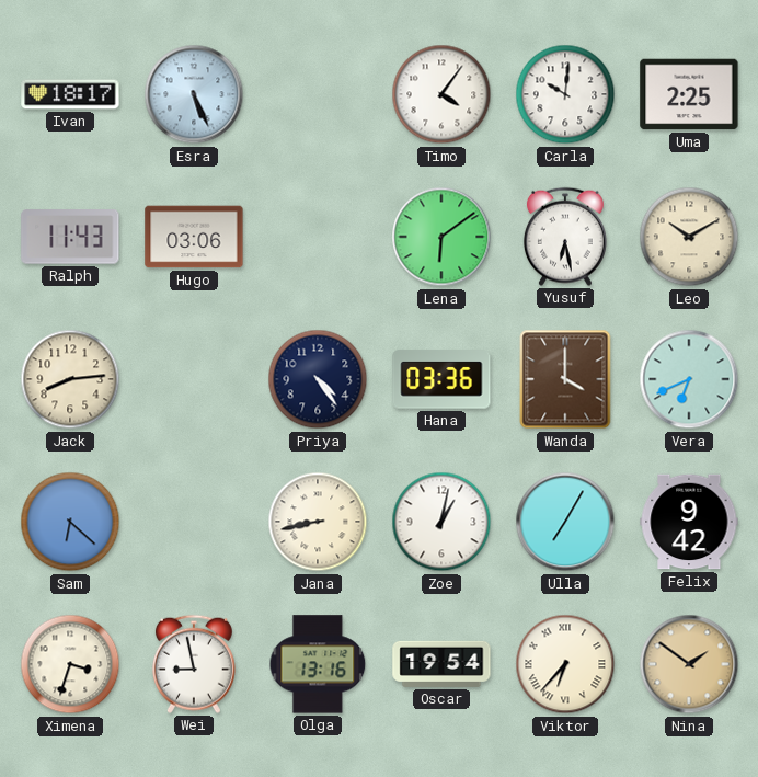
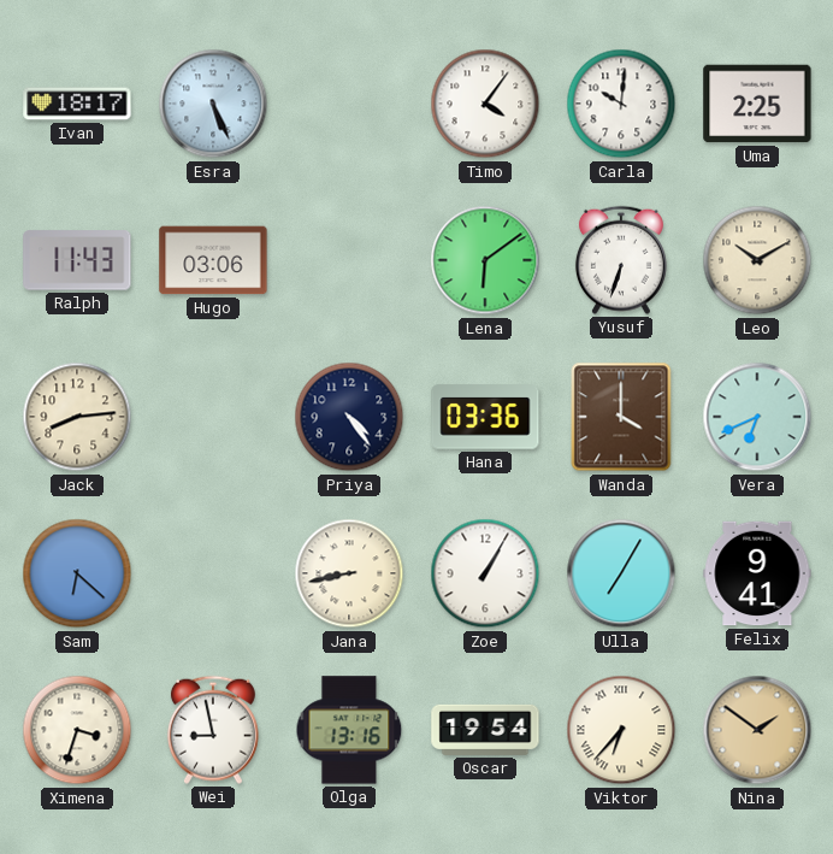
Yusuf: 6:28 -> 6:33 (621, 260)
Zoe: 1:02 -> 1:05 (485, 573)
Felix: 9:42 -> 9:41 (757, 573)
